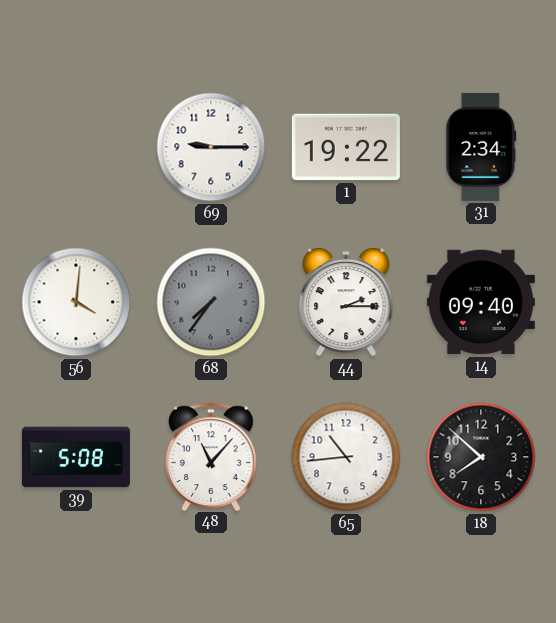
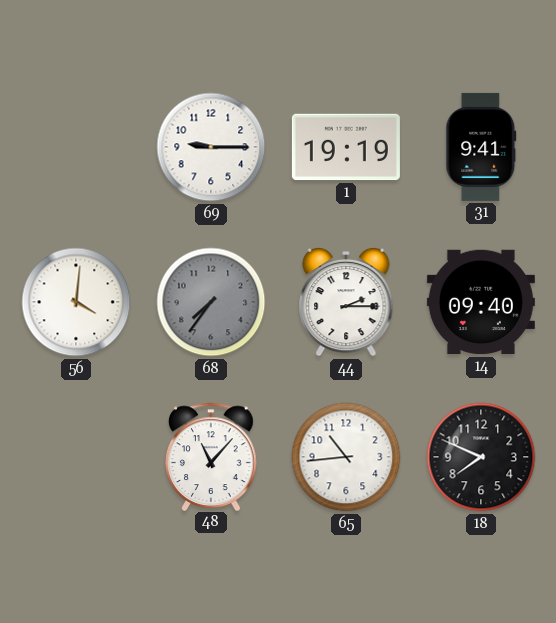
1: 19:22 -> 19:19 (346, 147)
31: 2:34 -> 9:41 (481, 147)
39: 5:08 -> none (76, 457)
18: 7:52 -> 7:49 (481, 457)
